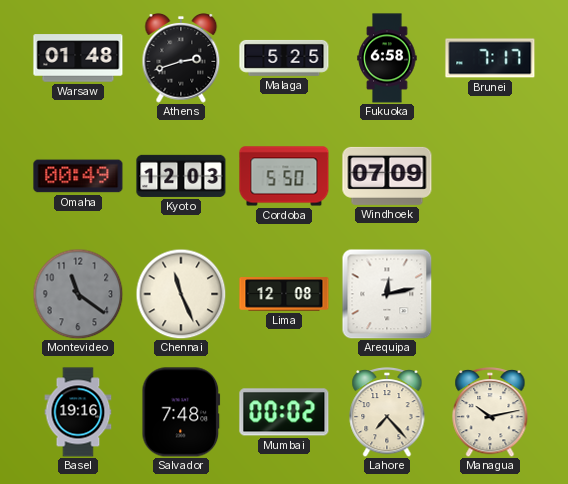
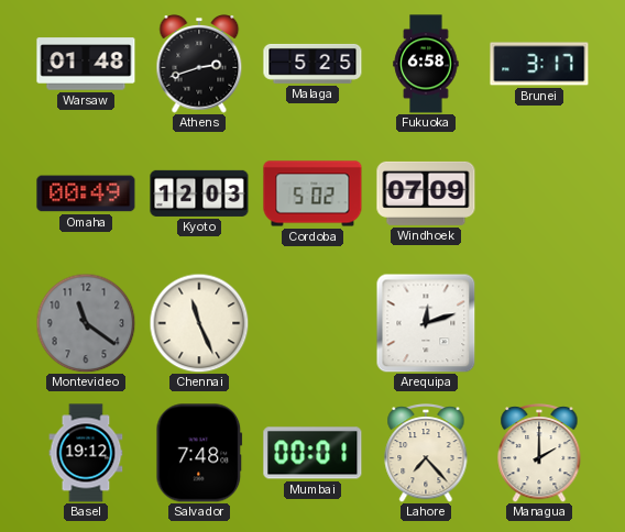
Brunei: 7:17 -> 3:17 (539, 64)
Cordoba: 5:50 -> 5:02 (312, 193)
Lima: 12:08 -> none (284, 294)
Arequipa: 12:13 -> 12:12 (426, 323)
Basel: 19:16 -> 19:12 (86, 453)
Mumbai: 00:02 -> 00:01 (312, 453)
Managua: 10:13 -> 2:00 (539, 454)
